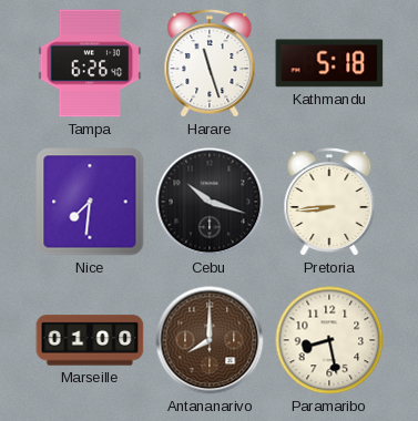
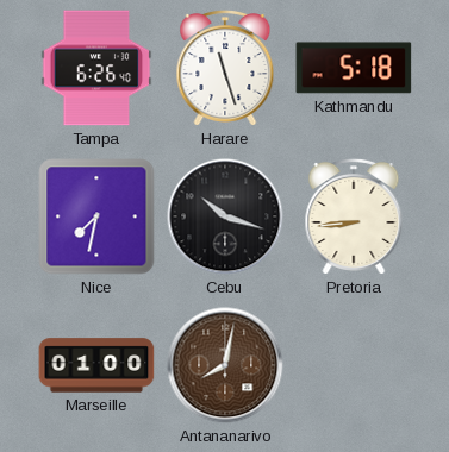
Nice: 7:31 -> 7:32 (96, 216)
Antananarivo: 8:00 -> 8:02 (225, 365)
Paramaribo: 8:28 -> none (329, 340)
